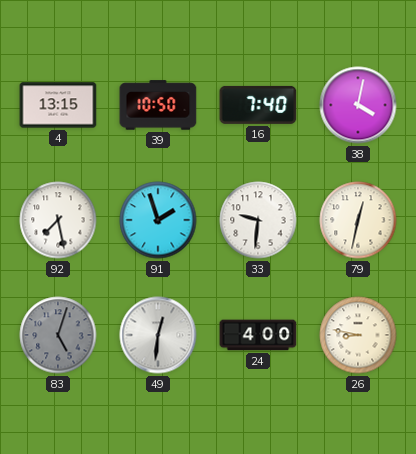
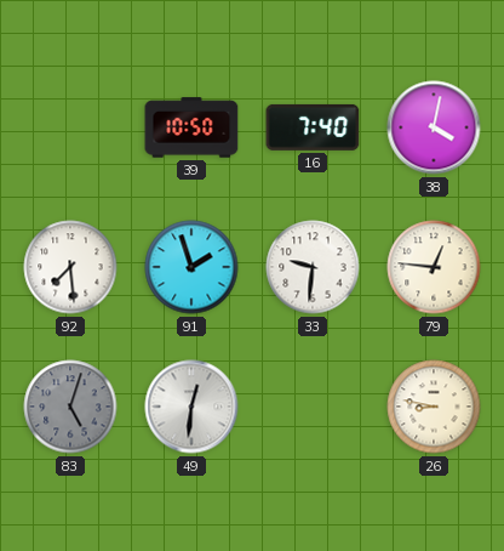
4: 13:15 -> none (58, 105)
92: 7:28 -> 7:29 (70, 267)
79: 12:32 -> 12:46 (434, 267)
24: 4:00 -> none (258, 335)
